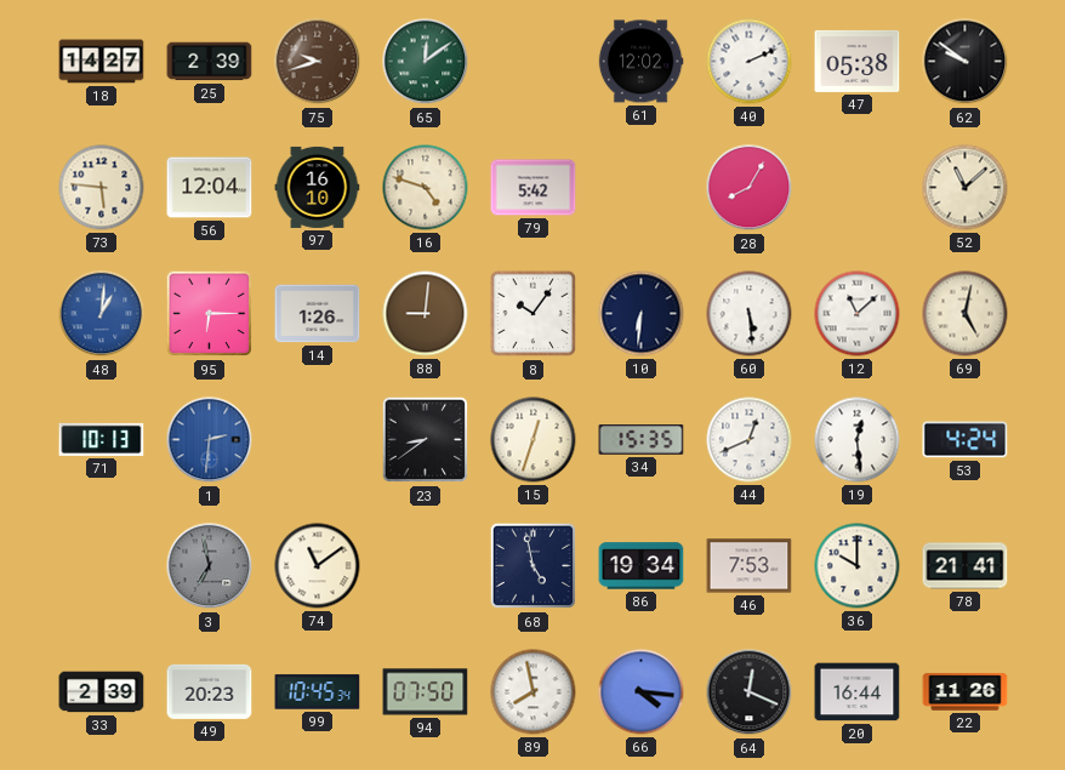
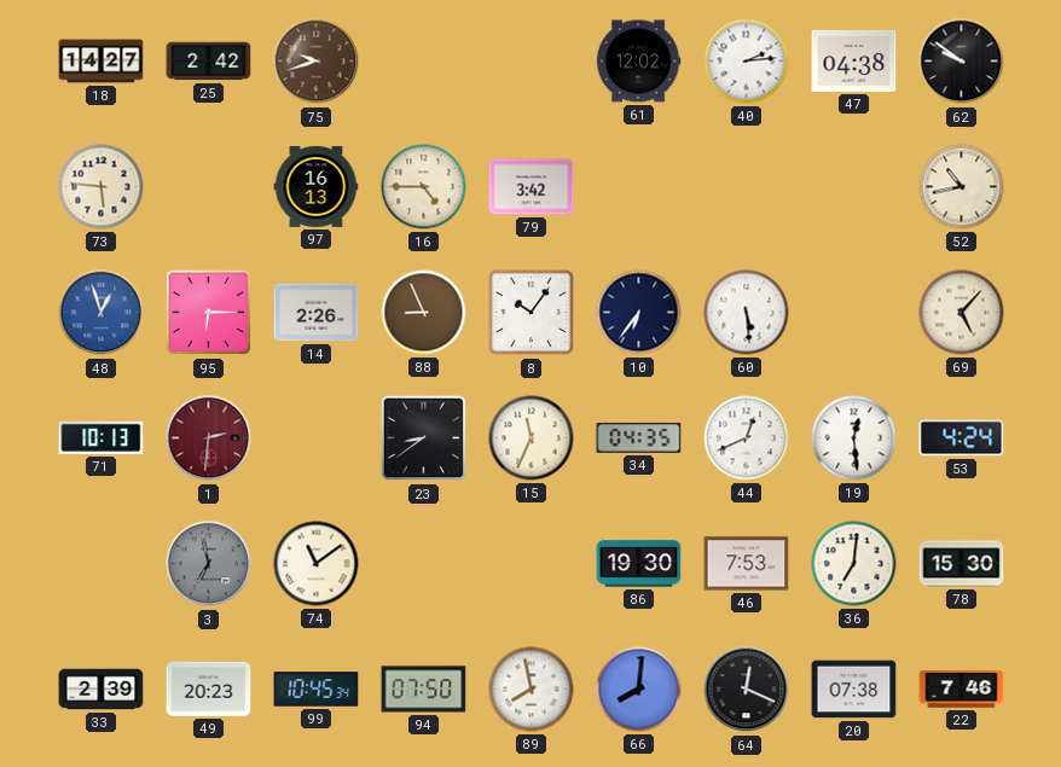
25: 2:39 -> 2:42 (209, 62)
65: 12:09 -> none (426, 62)
40: 2:11 -> 2:14 (747, 62)
47: 05:38 -> 04:38 (854, 60)
56: 12:04 -> none (210, 188)
97: 16:10 -> 16:13 (317, 186)
16: 4:48 -> 4:45 (424, 187)
79: 5:42 -> 3:42 (532, 187)
28: 8:05 -> none (750, 188)
52: 11:08 -> 10:43 (962, 187)
48: 1:01 -> 12:57 (102, 313)
14: 1:26 -> 2:26 (317, 313)
88: 9:01 -> 8:56 (424, 313)
10: 6:31 -> 6:36 (639, 313)
12: 11:08 -> none (858, 314)
69: 5:02 -> 5:07 (962, 313)
1 dial: blue -> burgundy (209, 438)
15: 12:33 -> 11:34 (532, 438)
34: 15:35 -> 04:35 (639, 438)
68: 4:58 -> none (534, 566)
86: 19:34 -> 19:30 (639, 564)
36: 10:00 -> 7:01 (854, 564)
78: 21:41 -> 15:30 (962, 564)
66: 4:16 -> 8:01 (639, 690)
20: 16:44 -> 07:38 (854, 690)
22: 11:26 -> 7:46 (962, 690)
